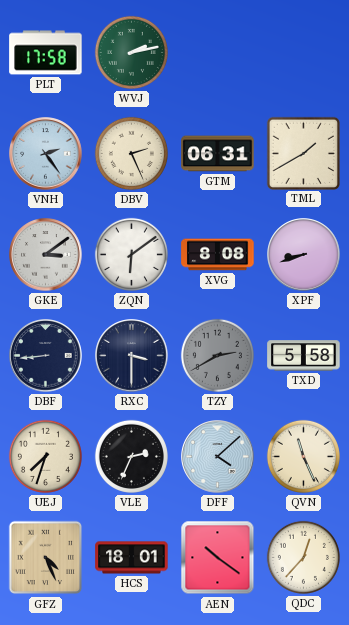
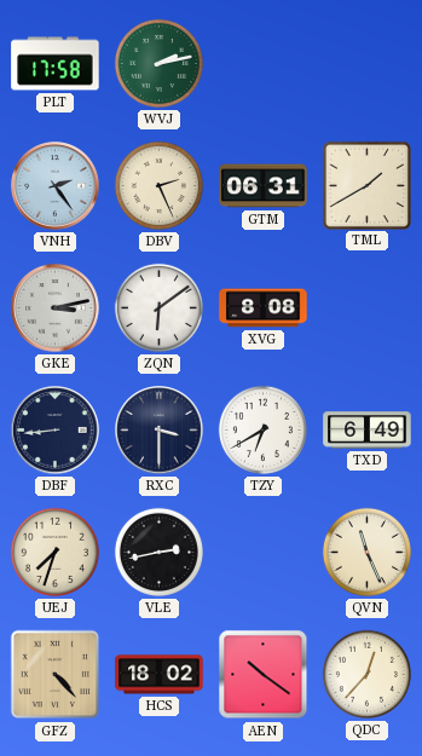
GKE: 3:09 -> 3:13 (56, 308)
XPF: 8:42 -> none (304, 255)
TZY: 2:40 -> 6:40 (262, 429)
TZY dial: grey -> white (262, 429)
TXD: 5:58 -> 6:49 (368, 431)
VLE: 2:34 -> 2:43 (158, 552)
DFF: 4:08 -> none (218, 457)
GFZ: 4:26 -> 4:23 (56, 675)
HCS: 18:01 -> 18:02 (160, 675)
